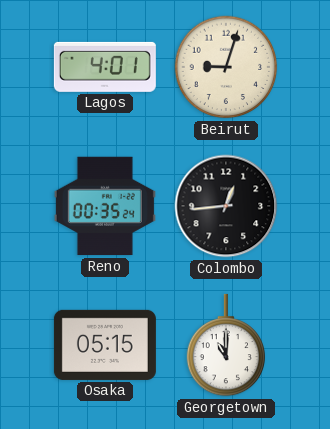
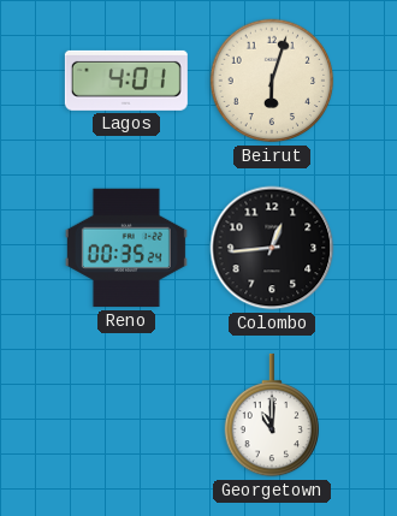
Beirut: 9:03 -> 6:03 (272, 81)
Osaka: 05:15 -> none (105, 345)
